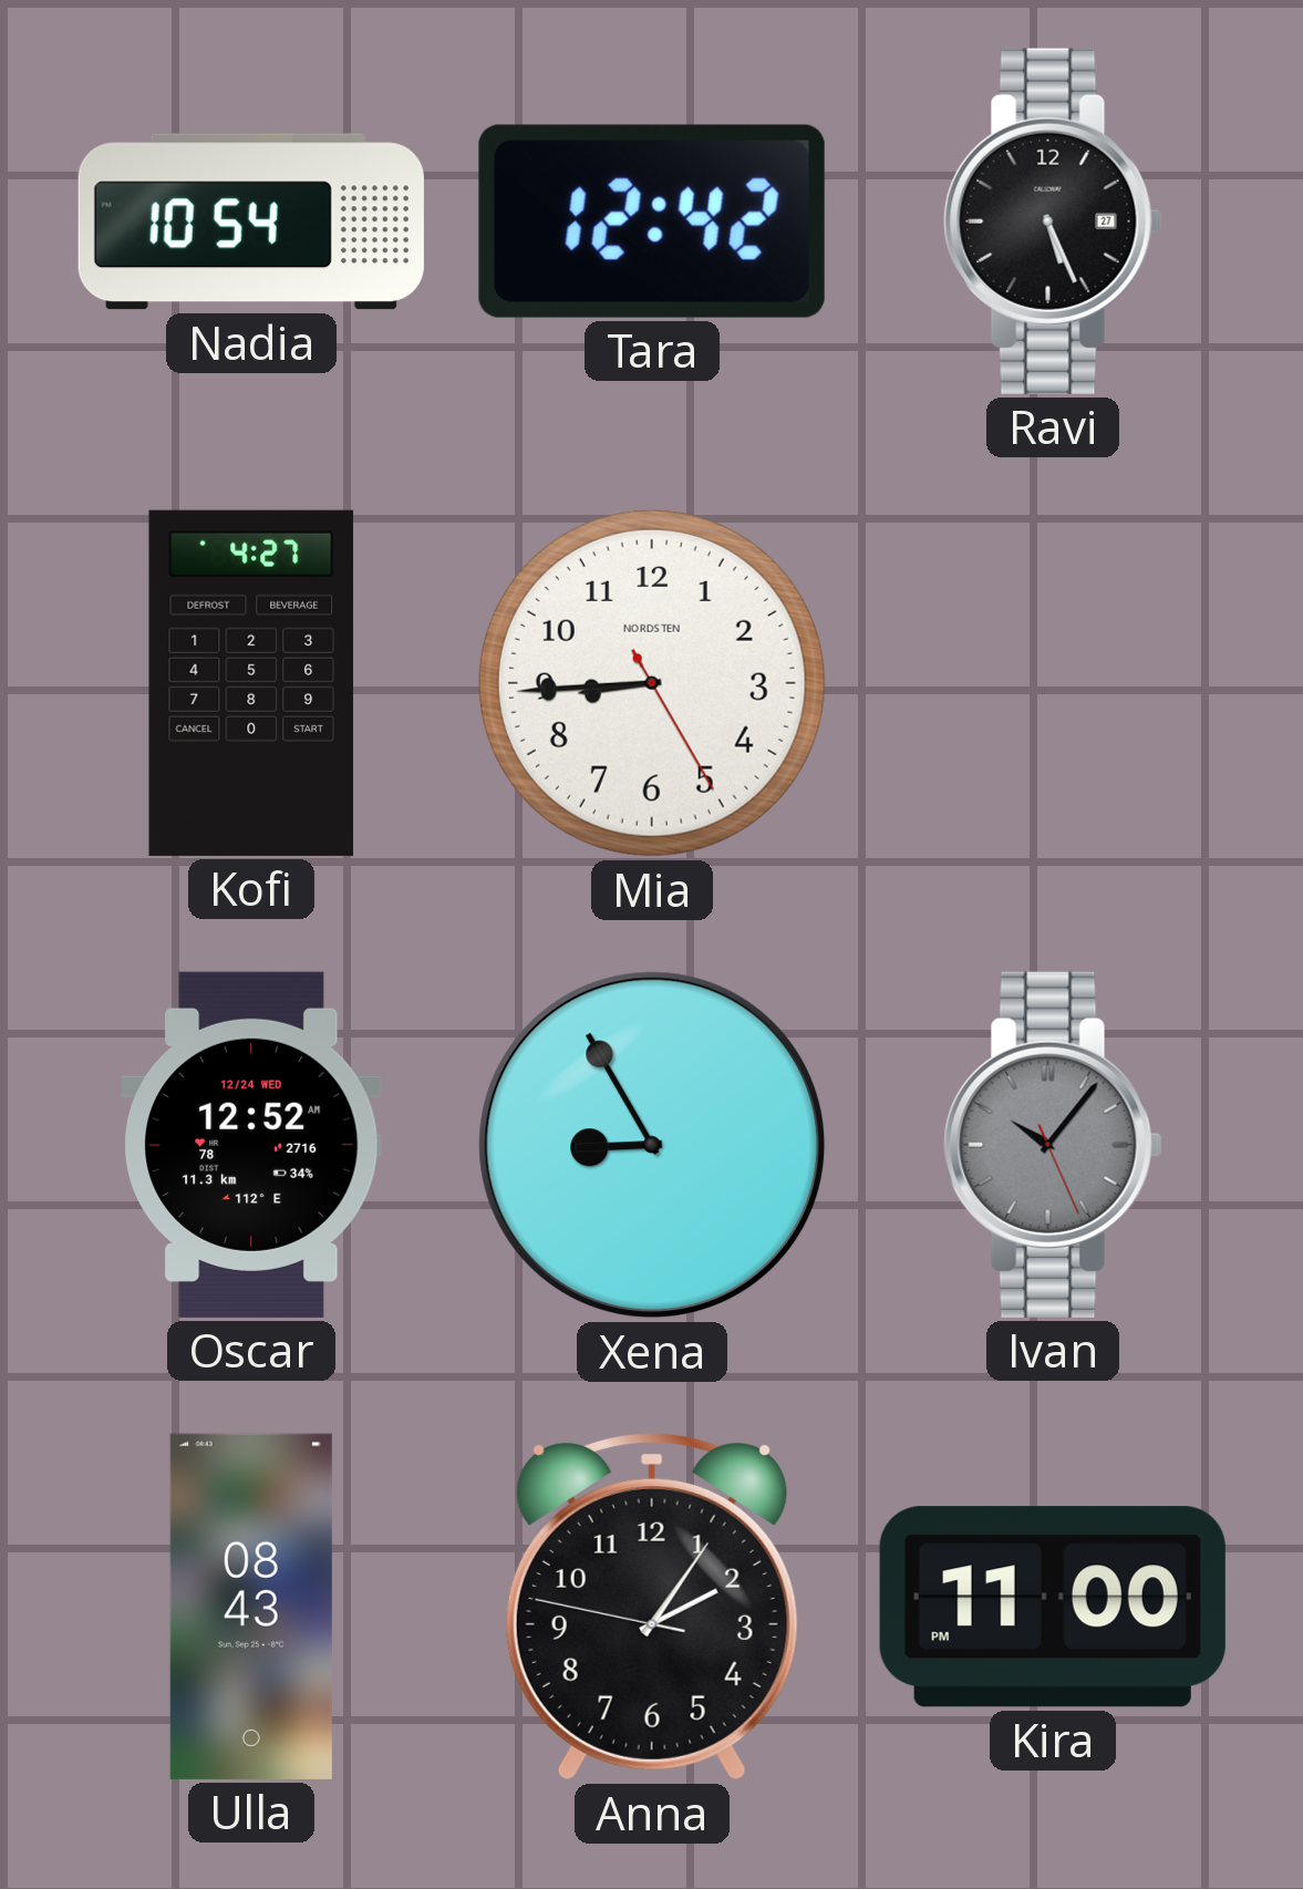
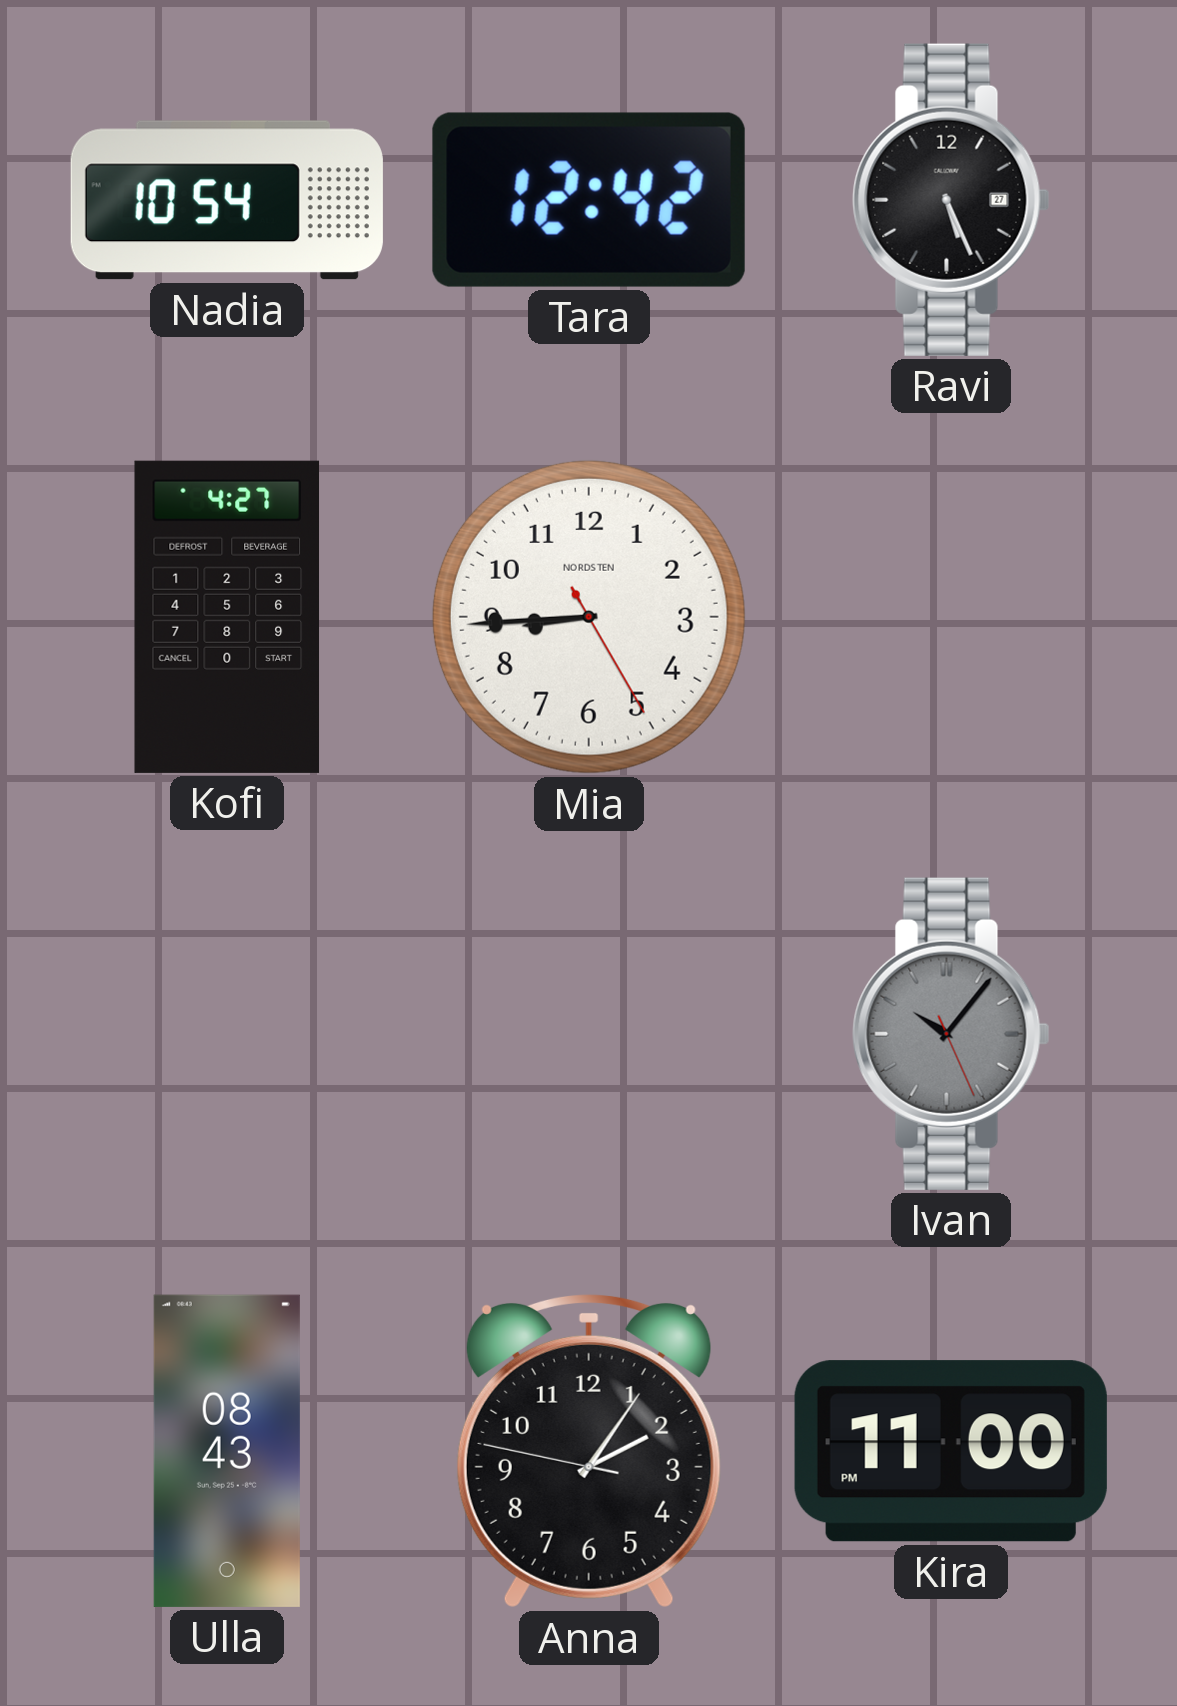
Oscar: 12:52 -> none (251, 1145)
Xena: 8:55 -> none (652, 1145)
